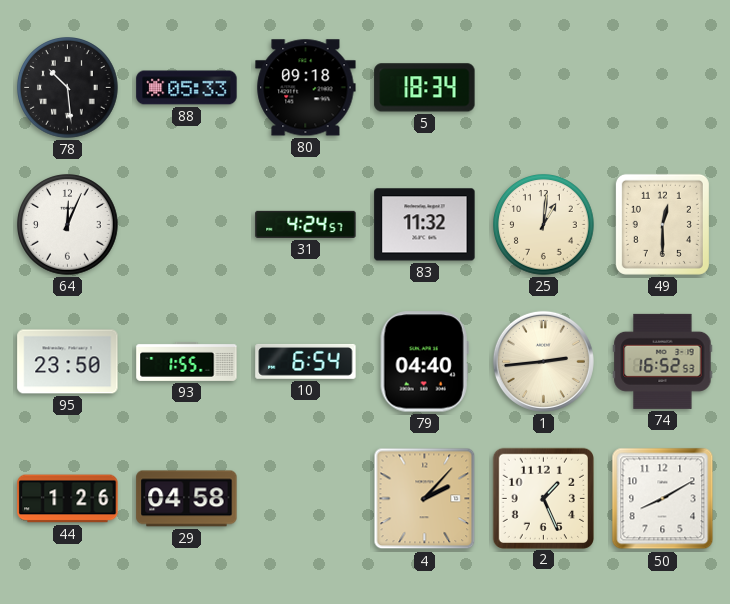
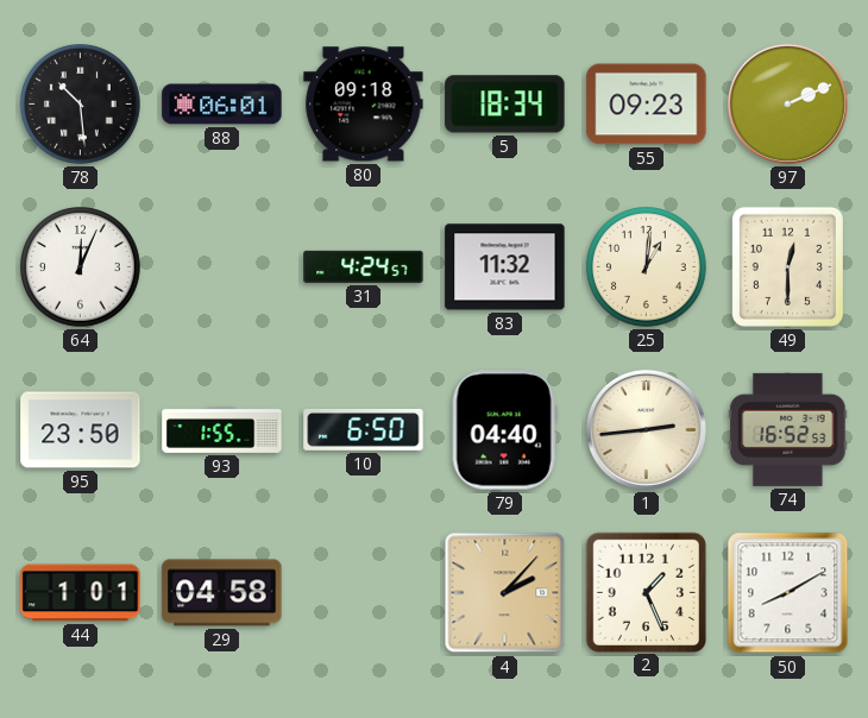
88: 05:33 -> 06:01 (222, 105)
55: none -> 09:23 (647, 105)
97: none -> 2:11 (787, 103)
10: 6:54 -> 6:50 (364, 429)
44: 1:26 -> 1:01 (81, 593)
